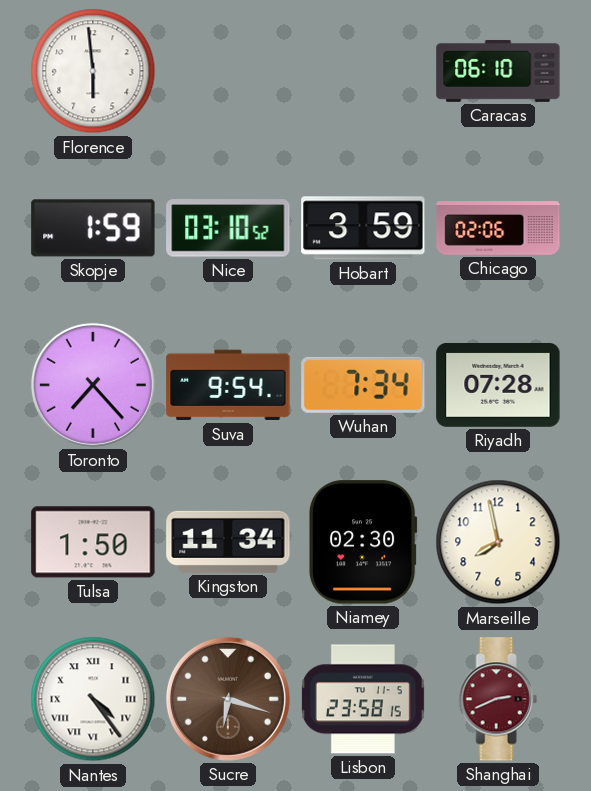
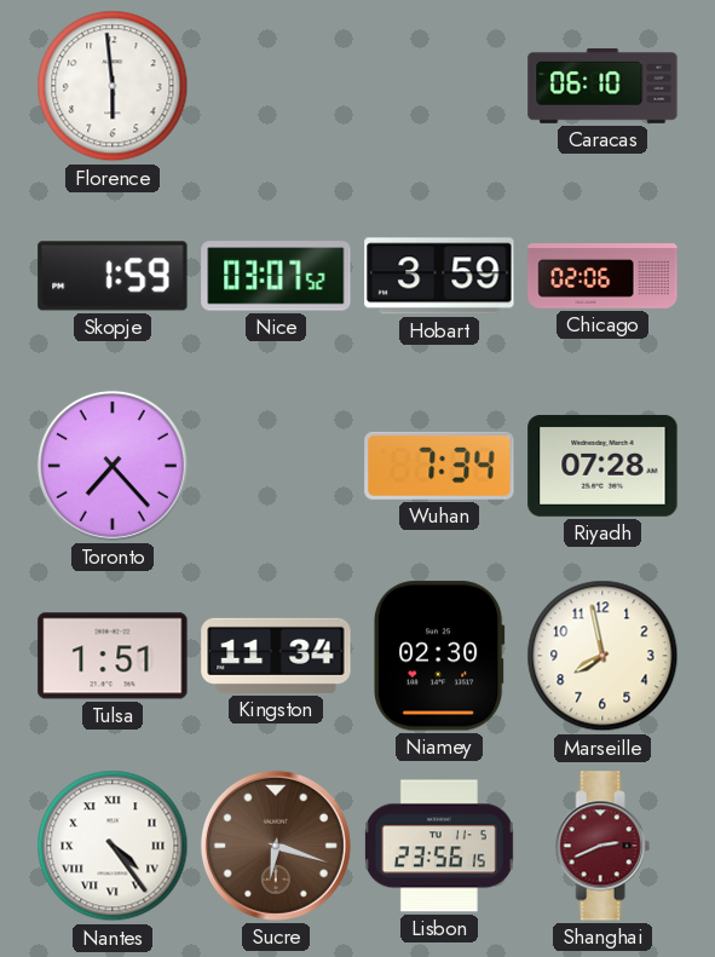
Nice: 03:10 -> 03:07 (276, 276)
Suva: 9:54 -> none (228, 385)
Tulsa: 1:50 -> 1:51 (113, 656)
Lisbon: 23:58 -> 23:56 (439, 846)
